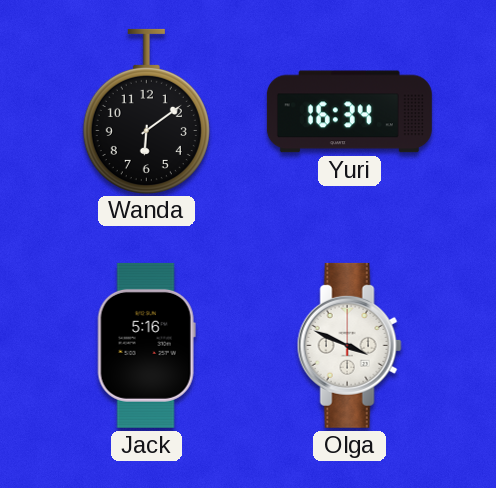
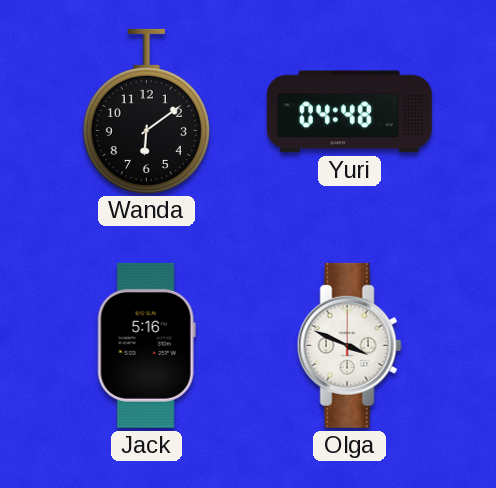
Yuri: 16:34 -> 04:48 (349, 112)
